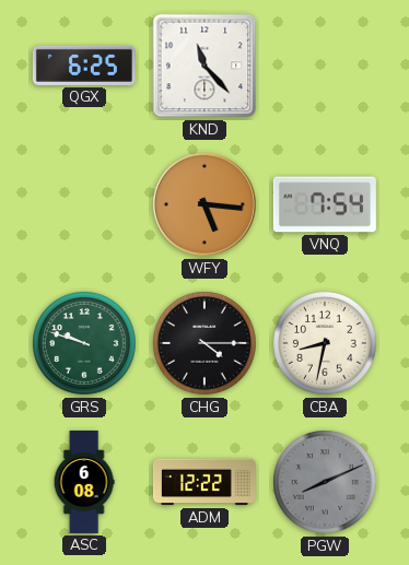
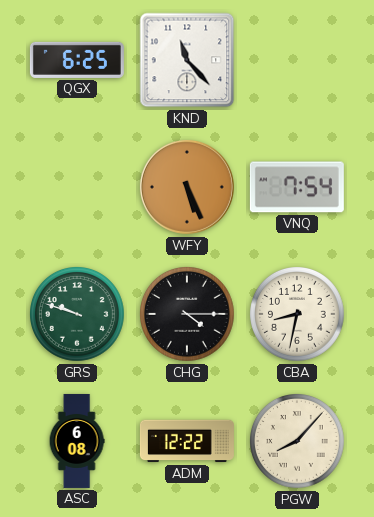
WFY: 5:16 -> 5:26 (187, 187)
PGW: 8:11 -> 8:07 (298, 442)
PGW dial: grey -> cream (298, 442)
